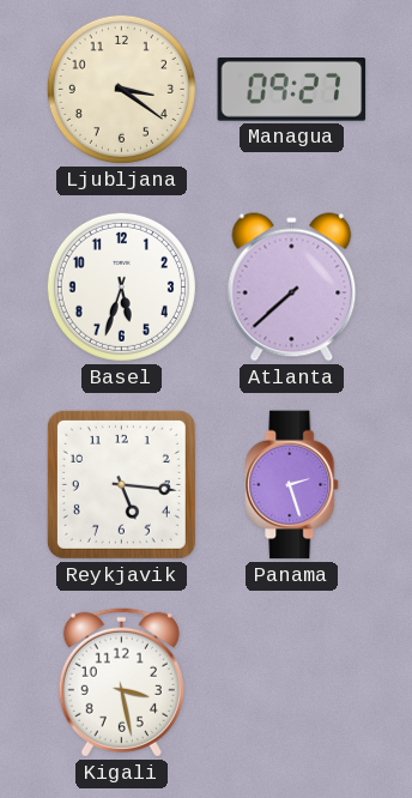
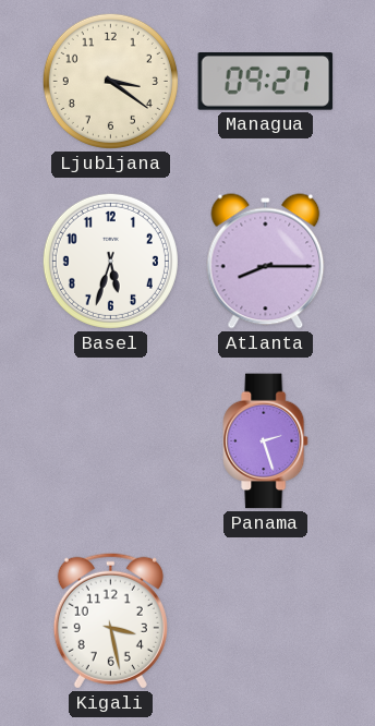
Atlanta: 7:38 -> 8:15 (266, 262)
Reykjavik: 5:16 -> none (121, 484)
